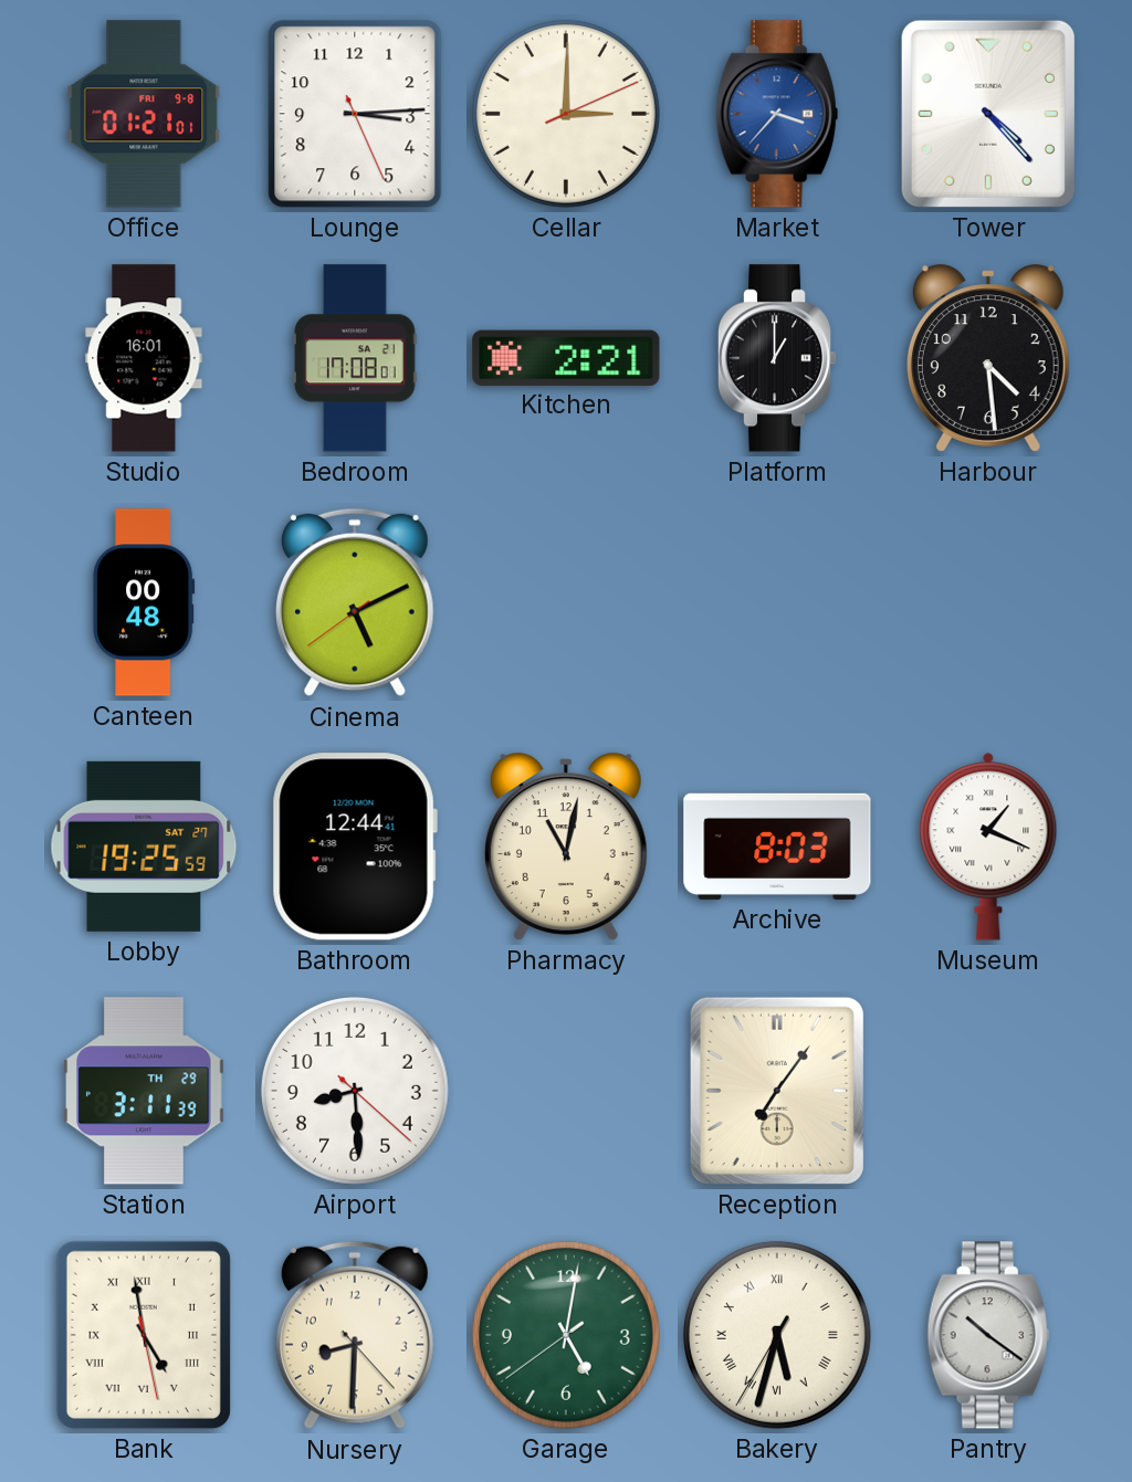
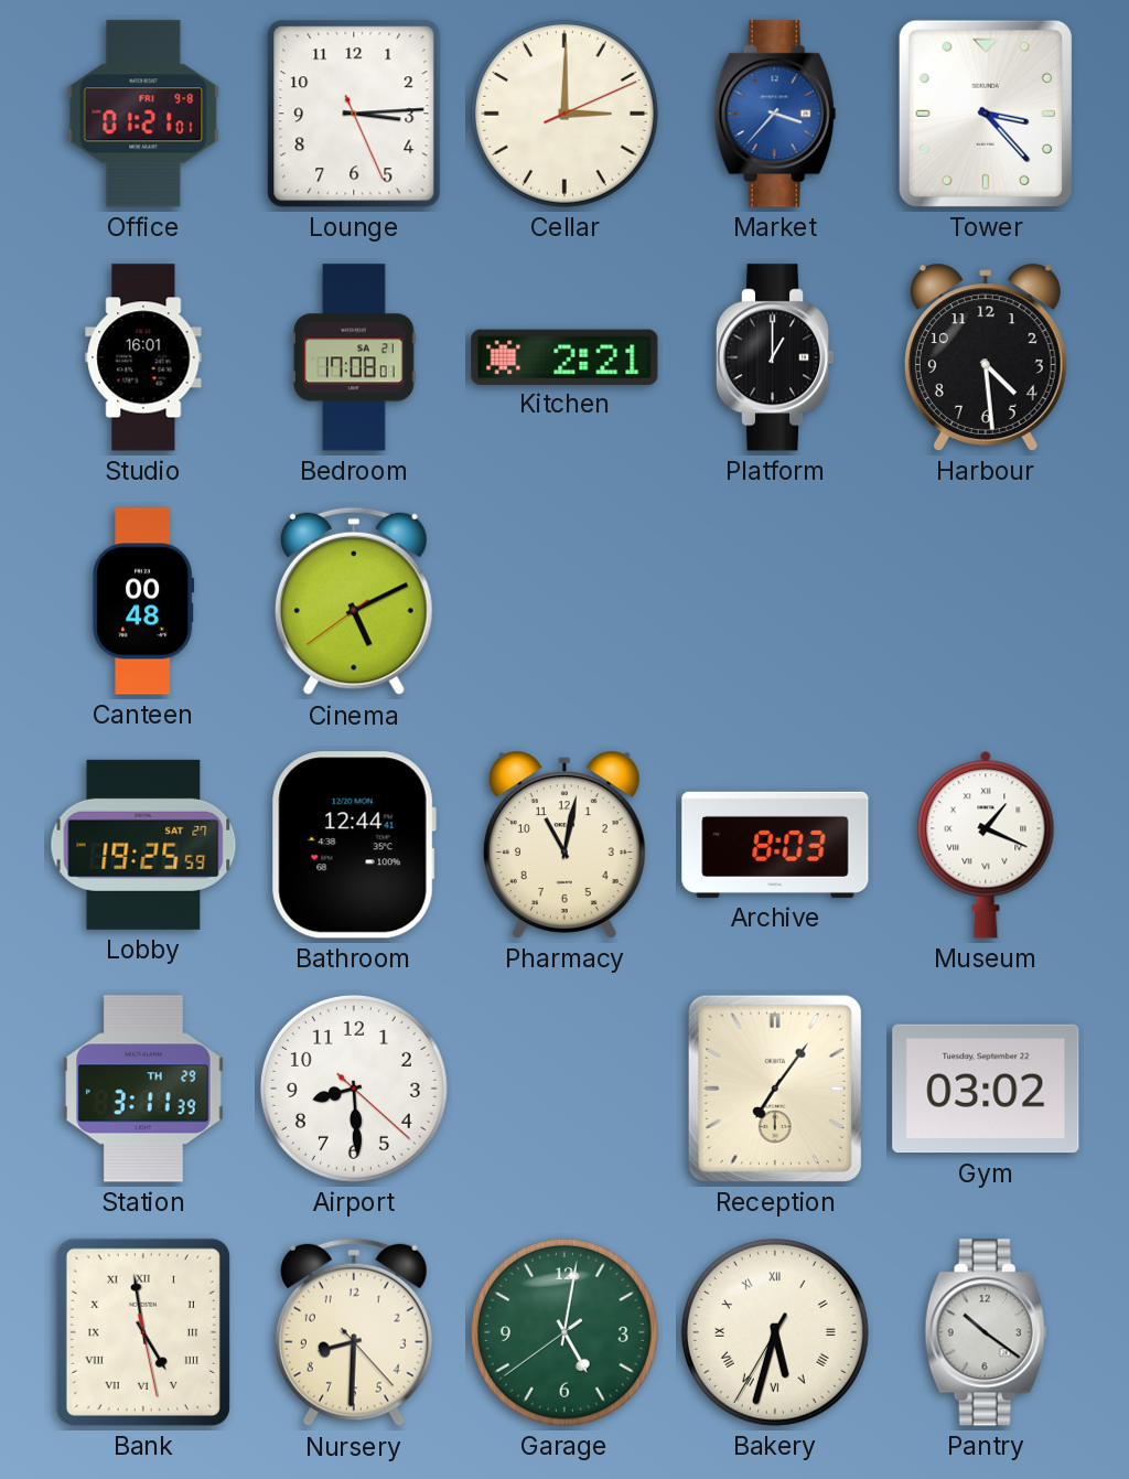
Tower: 4:23 -> 3:23 (986, 114)
Gym: none -> 03:02 (986, 1089)
